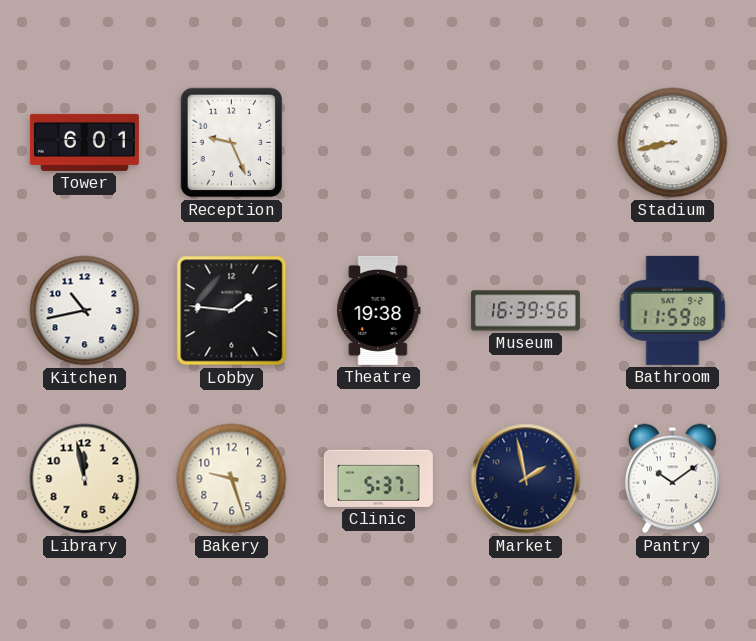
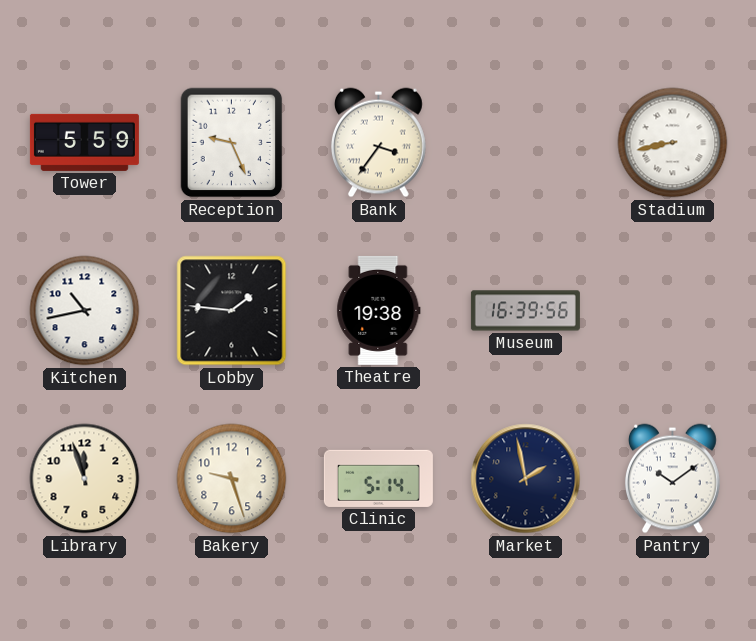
Tower: 6:01 -> 5:59 (84, 142)
Bank: none -> 3:36 (378, 143)
Bathroom: 11:59 -> none (673, 310)
Library: 11:58 -> 11:57 (85, 479)
Clinic: 5:37 -> 5:14 (378, 478)
